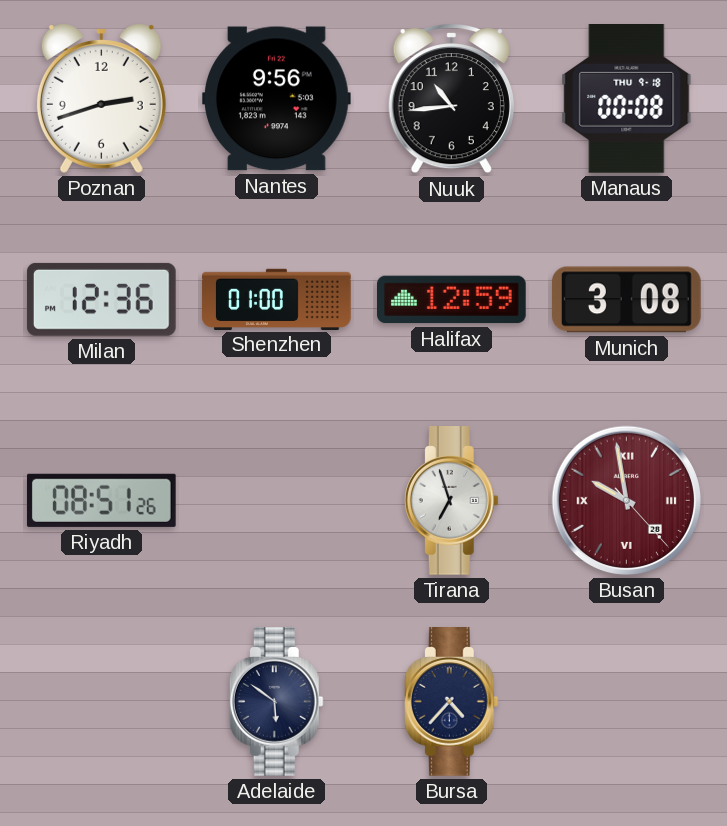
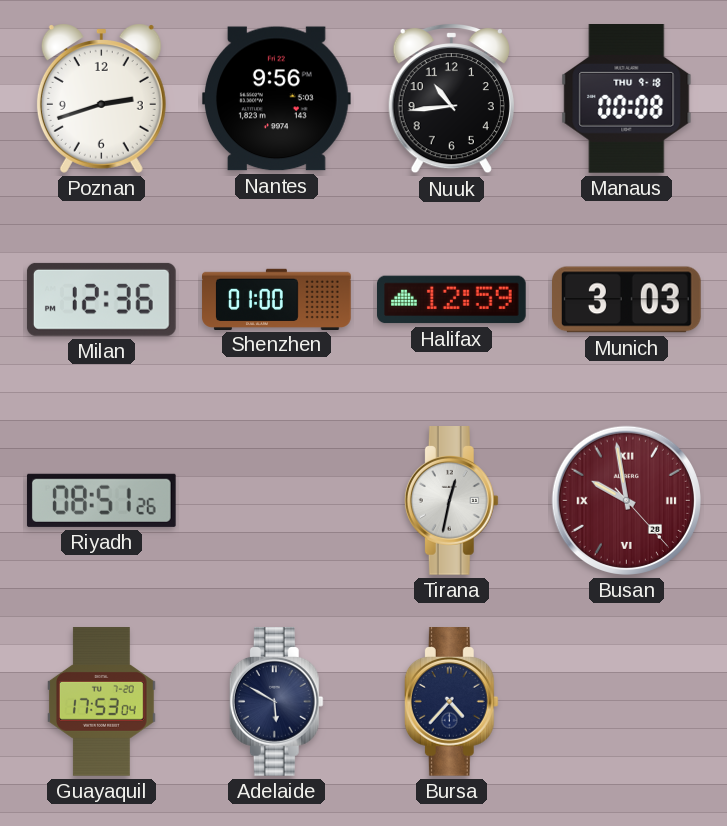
Munich: 3:08 -> 3:03 (627, 300)
Tirana: 6:57 -> 12:32 (451, 501)
Guayaquil: none -> 17:53 (101, 702)
Adelaide: 5:51 -> 5:50 (276, 702)
